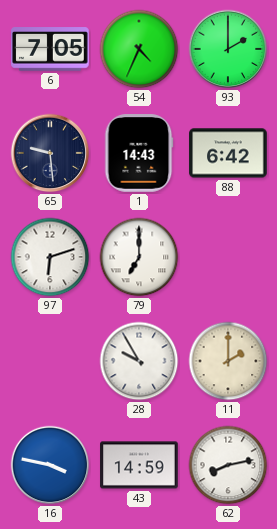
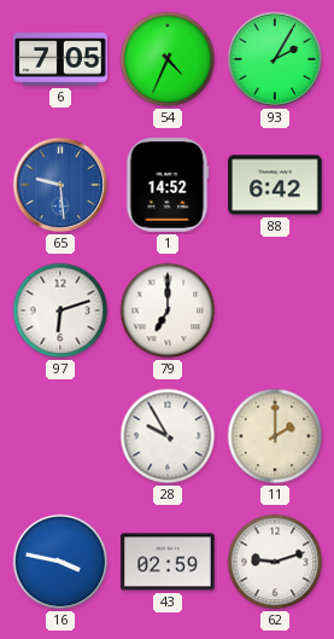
93: 2:00 -> 2:05 (275, 59)
65 dial: navy -> blue (60, 185)
1: 14:43 -> 14:52 (168, 185)
43: 14:59 -> 02:59 (168, 562)
62: 8:13 -> 9:12 (275, 562)
